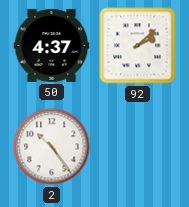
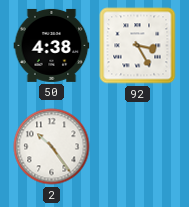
50: 4:37 -> 4:38 (52, 45)
92: 2:08 -> 3:25 (138, 46)
